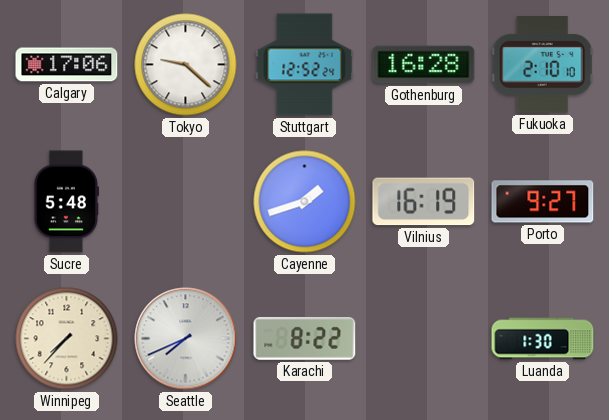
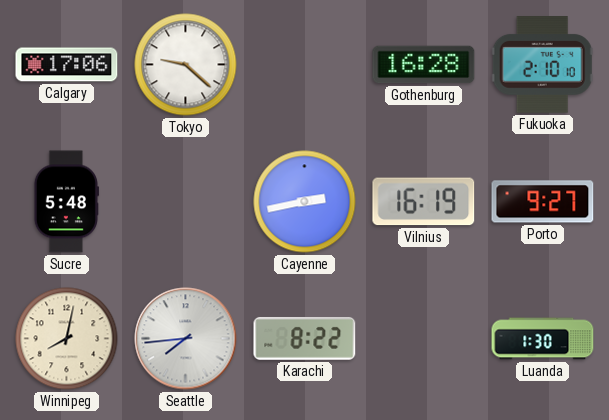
Stuttgart: 12:52 -> none (305, 65)
Cayenne: 1:42 -> 2:43 (305, 202)
Winnipeg: 7:37 -> 8:02 (67, 339)
Seattle: 7:41 -> 7:44 (186, 339)
